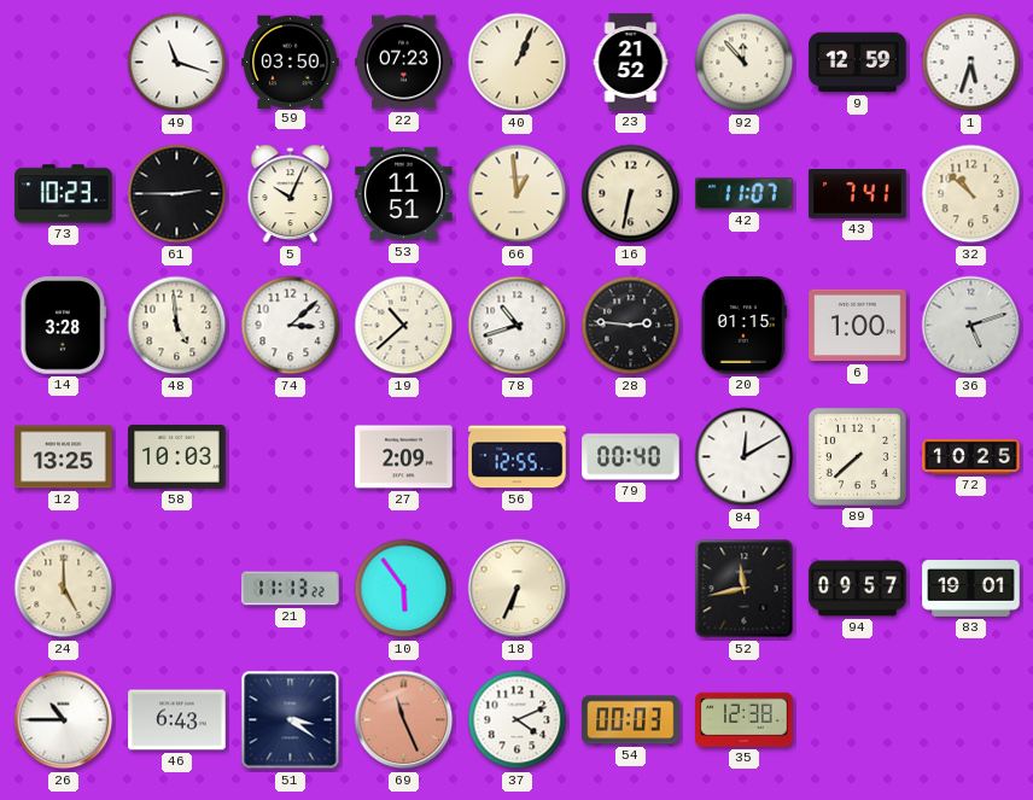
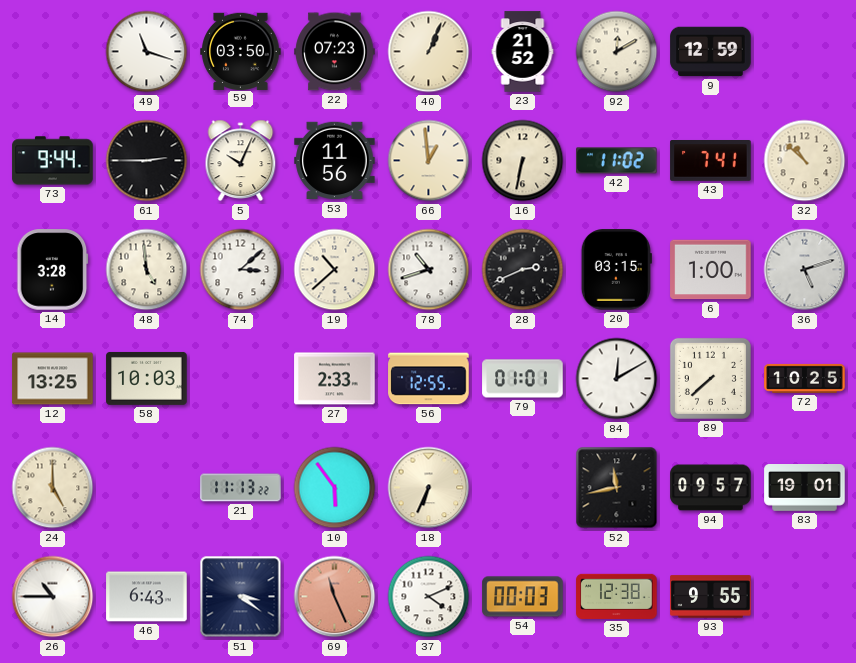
92: 11:53 -> 12:10 (617, 52)
1: 5:33 -> none (971, 63)
73: 10:23 -> 9:44 (53, 161)
53: 11:51 -> 11:56 (335, 161)
42: 11:07 -> 11:02 (617, 161)
28: 2:46 -> 2:41 (523, 270)
20: 01:15 -> 03:15 (616, 270)
27: 2:09 -> 2:33 (335, 379)
79: 00:40 -> 01:01 (523, 379)
93: none -> 9:55 (711, 597)
